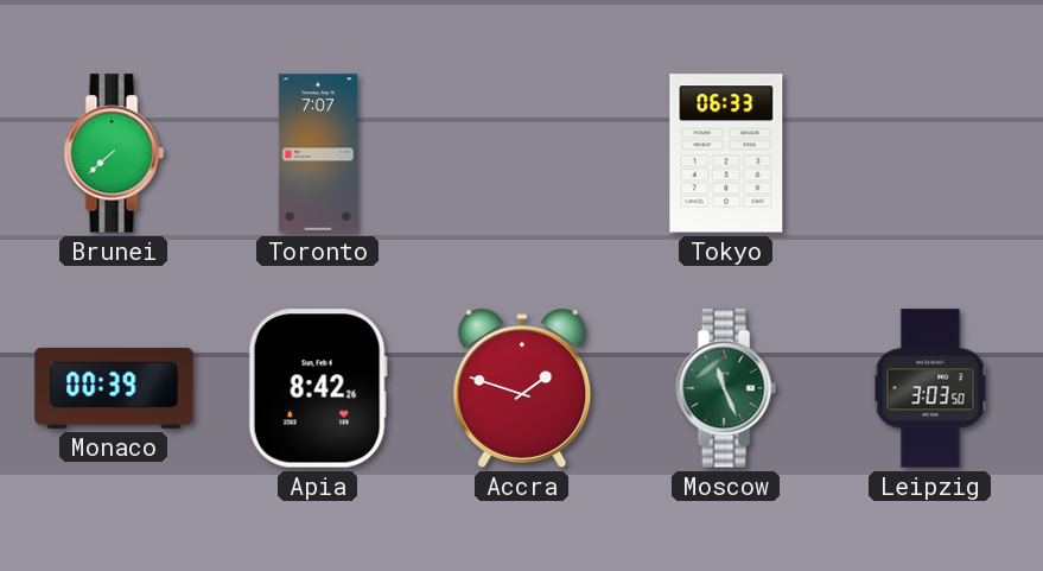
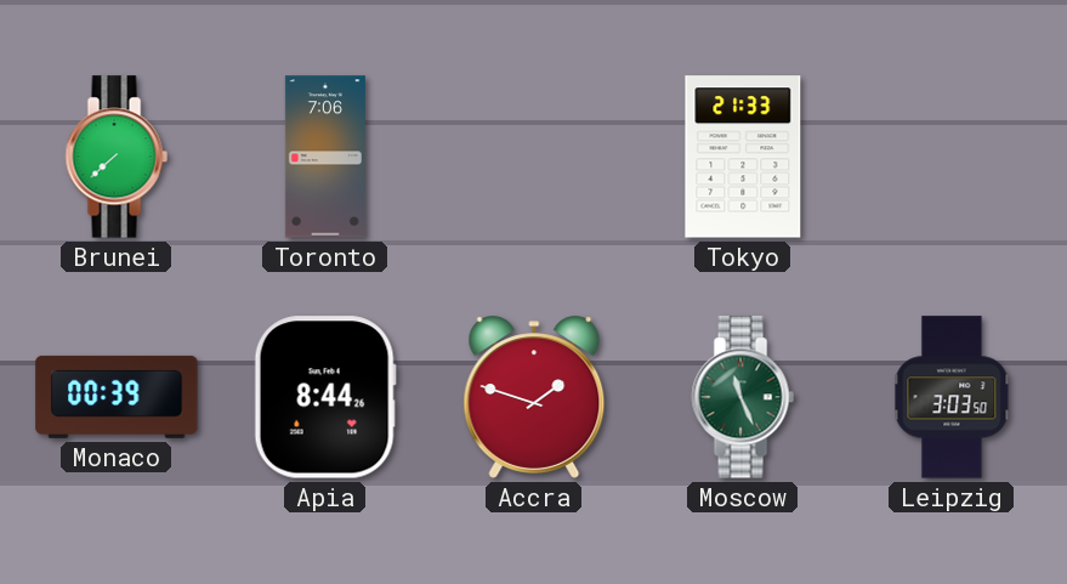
Toronto: 7:07 -> 7:06 (325, 157)
Tokyo: 06:33 -> 21:33 (743, 157)
Apia: 8:42 -> 8:44 (325, 397)
